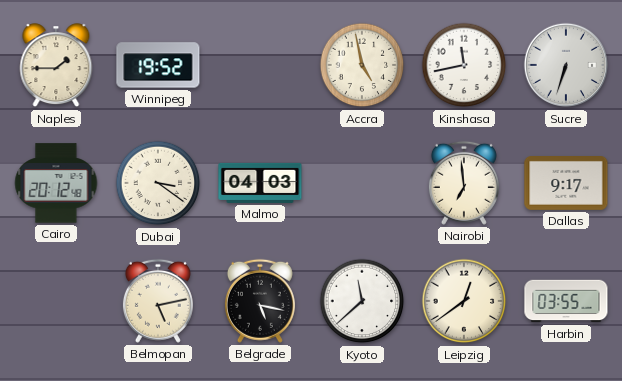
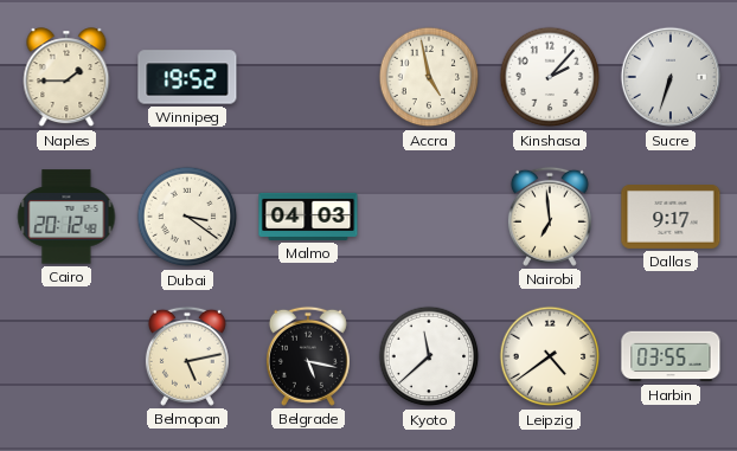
Kinshasa: 11:43 -> 2:07 (550, 77)
Leipzig: 12:39 -> 4:39 (550, 356)
